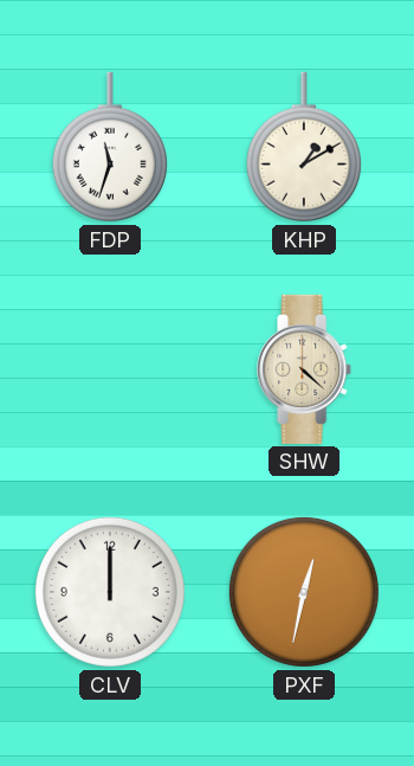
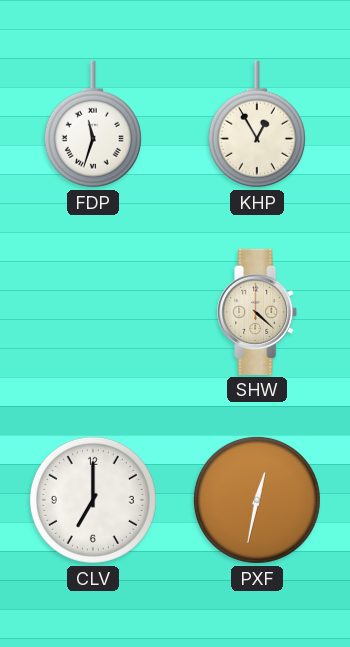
KHP: 1:10 -> 12:55 (257, 124)
CLV: 12:00 -> 7:00 (93, 500)
